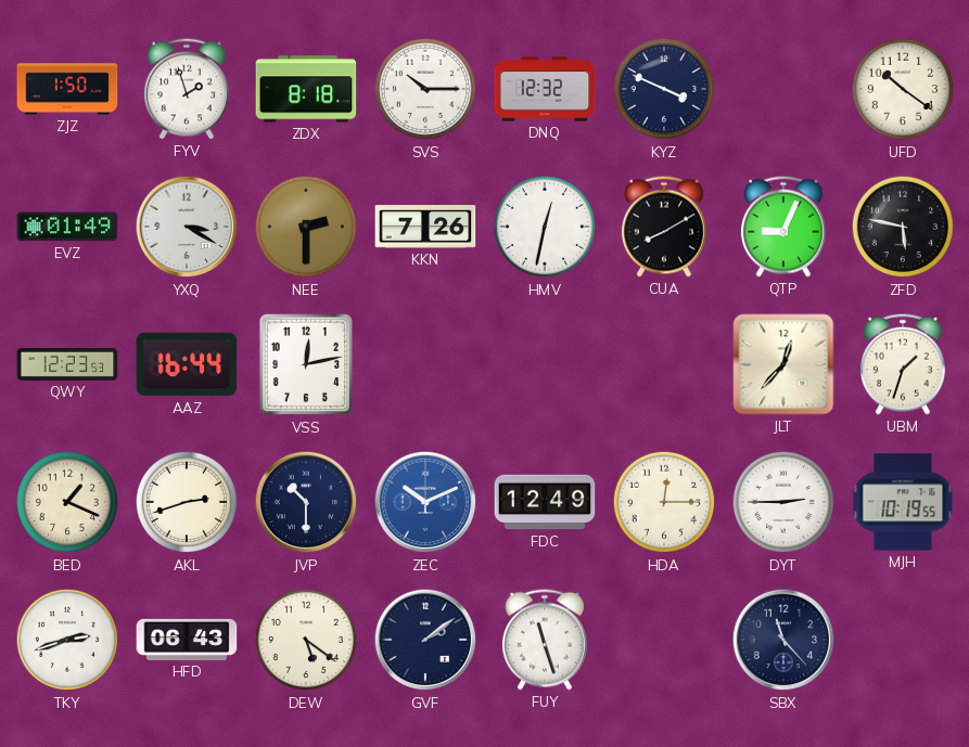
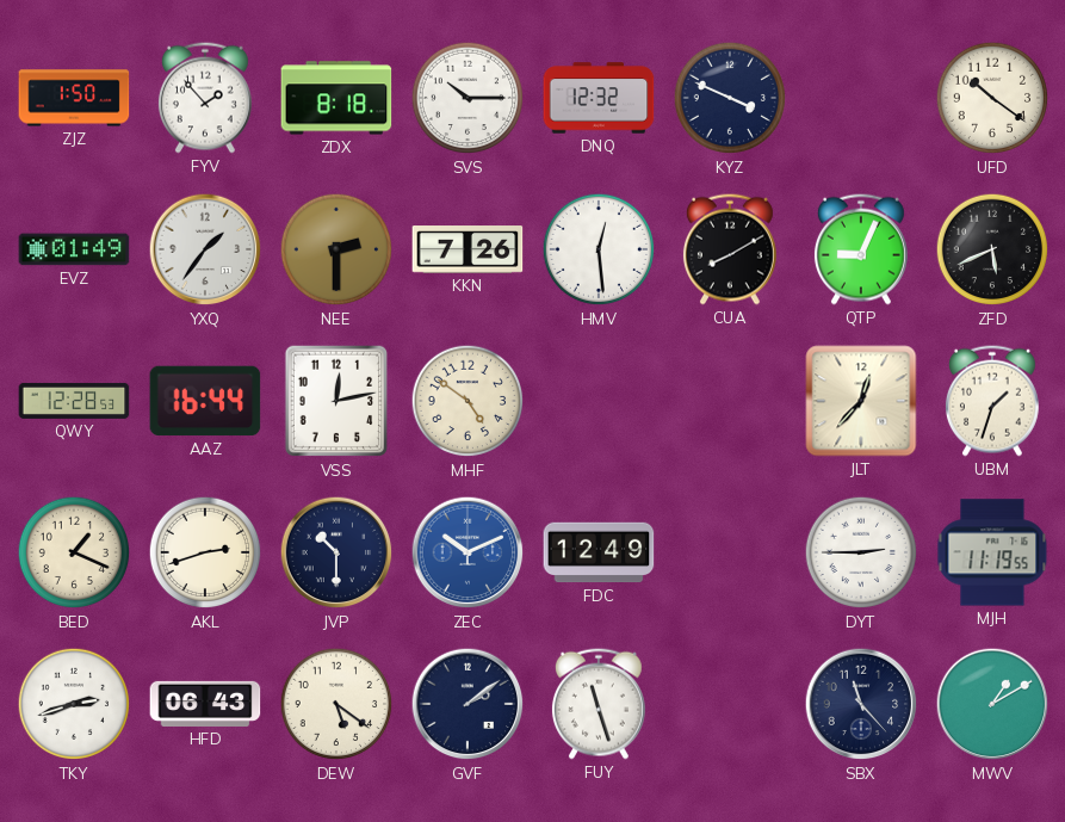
FYV: 1:57 -> 1:53 (205, 98)
YXQ: 3:20 -> 1:36 (205, 249)
HMV: 12:32 -> 12:29 (599, 249)
ZFD: 5:47 -> 5:41 (992, 249)
QWY: 12:23 -> 12:28 (74, 401)
MHF: none -> 4:51 (468, 401)
HDA: 12:15 -> none (664, 502)
MJH: 10:19 -> 11:19 (992, 552)
MWV: none -> 1:10 (992, 704)
